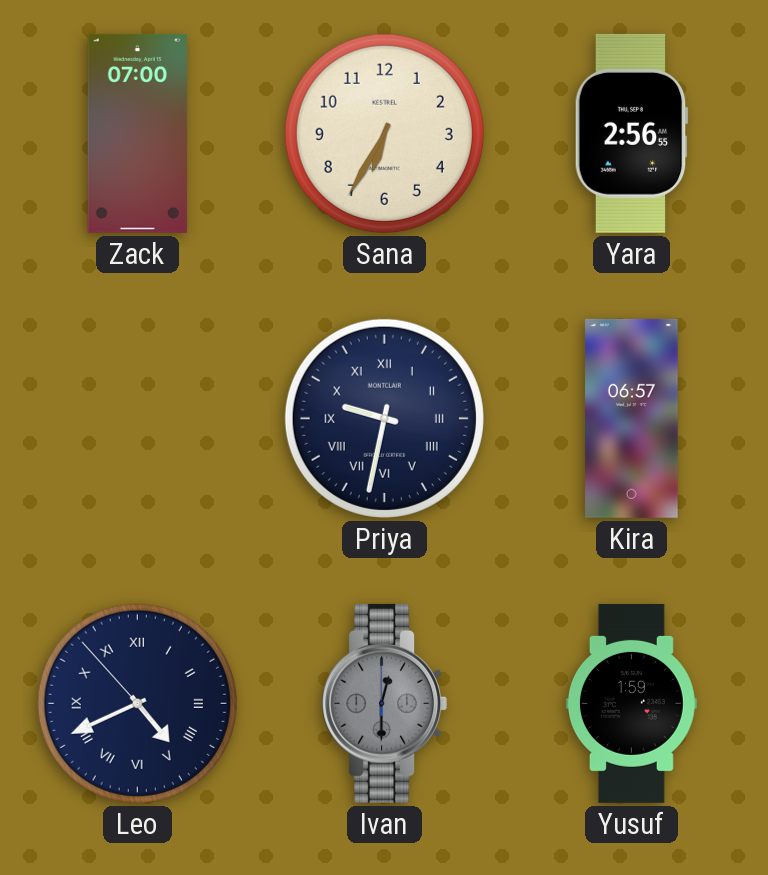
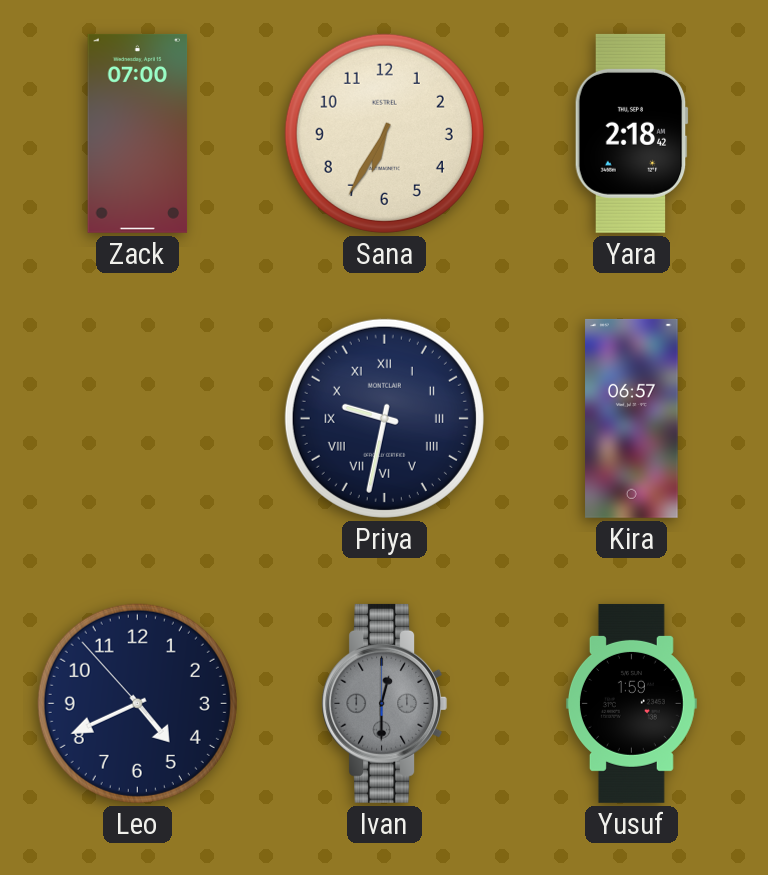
Yara: 2:56 -> 2:18 (631, 133)
Leo numerals: Roman -> Arabic (137, 703)
